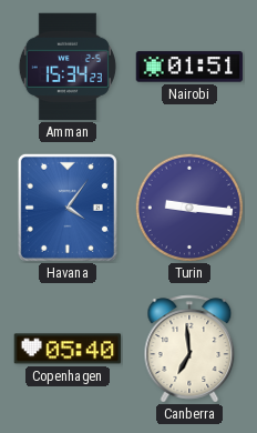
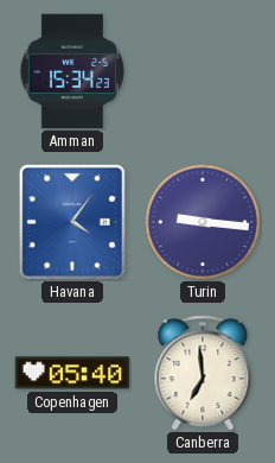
Nairobi: 01:51 -> none (189, 67)
